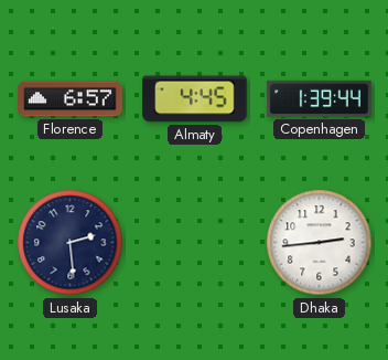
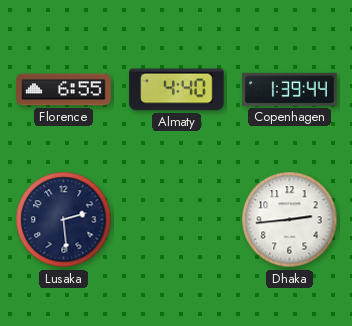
Florence: 6:57 -> 6:55 (64, 90)
Almaty: 4:45 -> 4:40 (177, 90)
